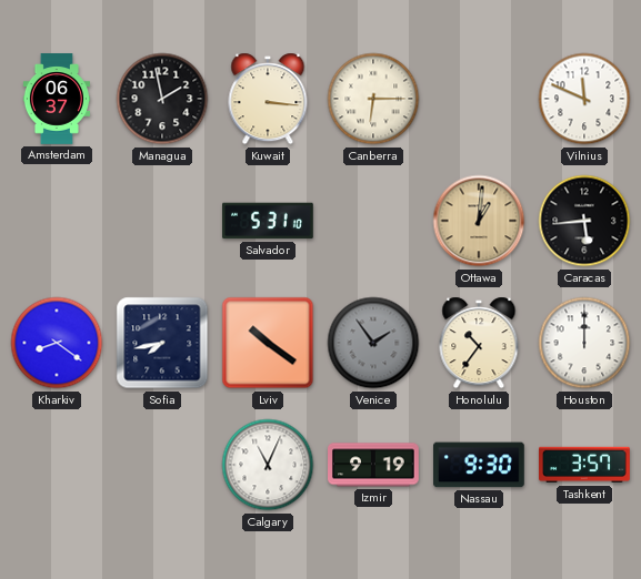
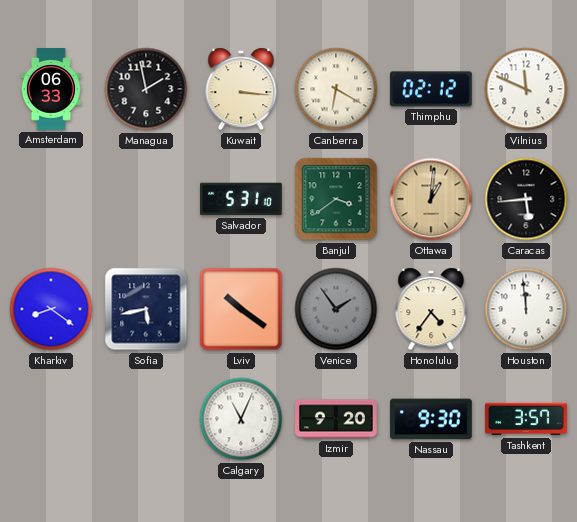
Amsterdam: 06:37 -> 06:33 (50, 89)
Canberra: 6:15 -> 6:20 (336, 89)
Thimphu: none -> 02:12 (432, 89)
Banjul: none -> 3:39 (336, 199)
Sofia: 7:43 -> 5:43 (146, 309)
Honolulu: 10:36 -> 4:36 (431, 309)
Houston: 12:00 -> 11:59 (526, 309)
Izmir: 9:19 -> 9:20 (336, 419)
